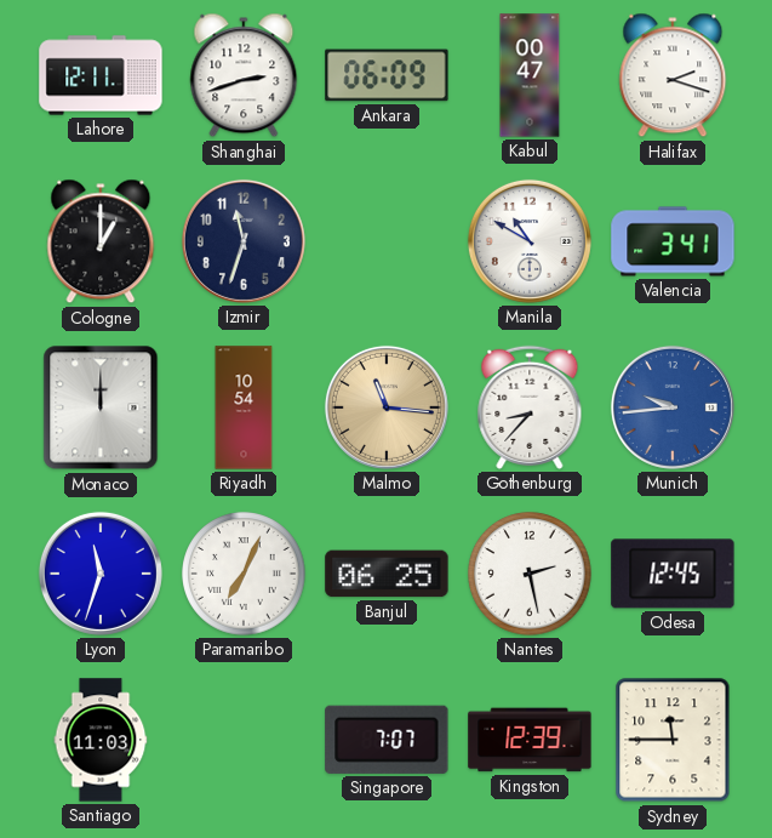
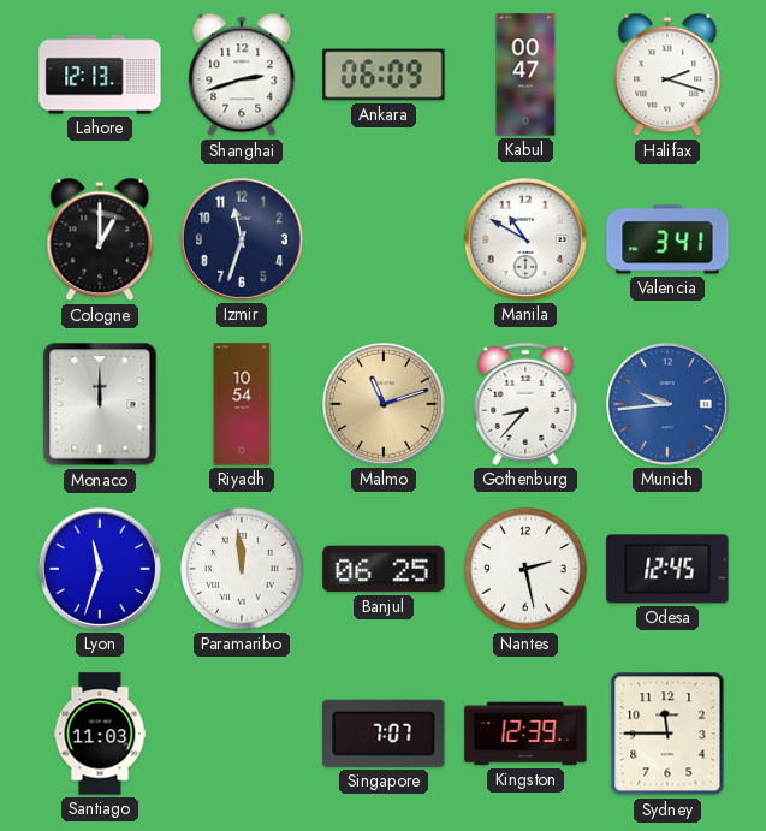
Lahore: 12:11 -> 12:13 (100, 75)
Malmo: 11:16 -> 11:12 (384, 404)
Paramaribo: 7:04 -> 11:59 (242, 569)
